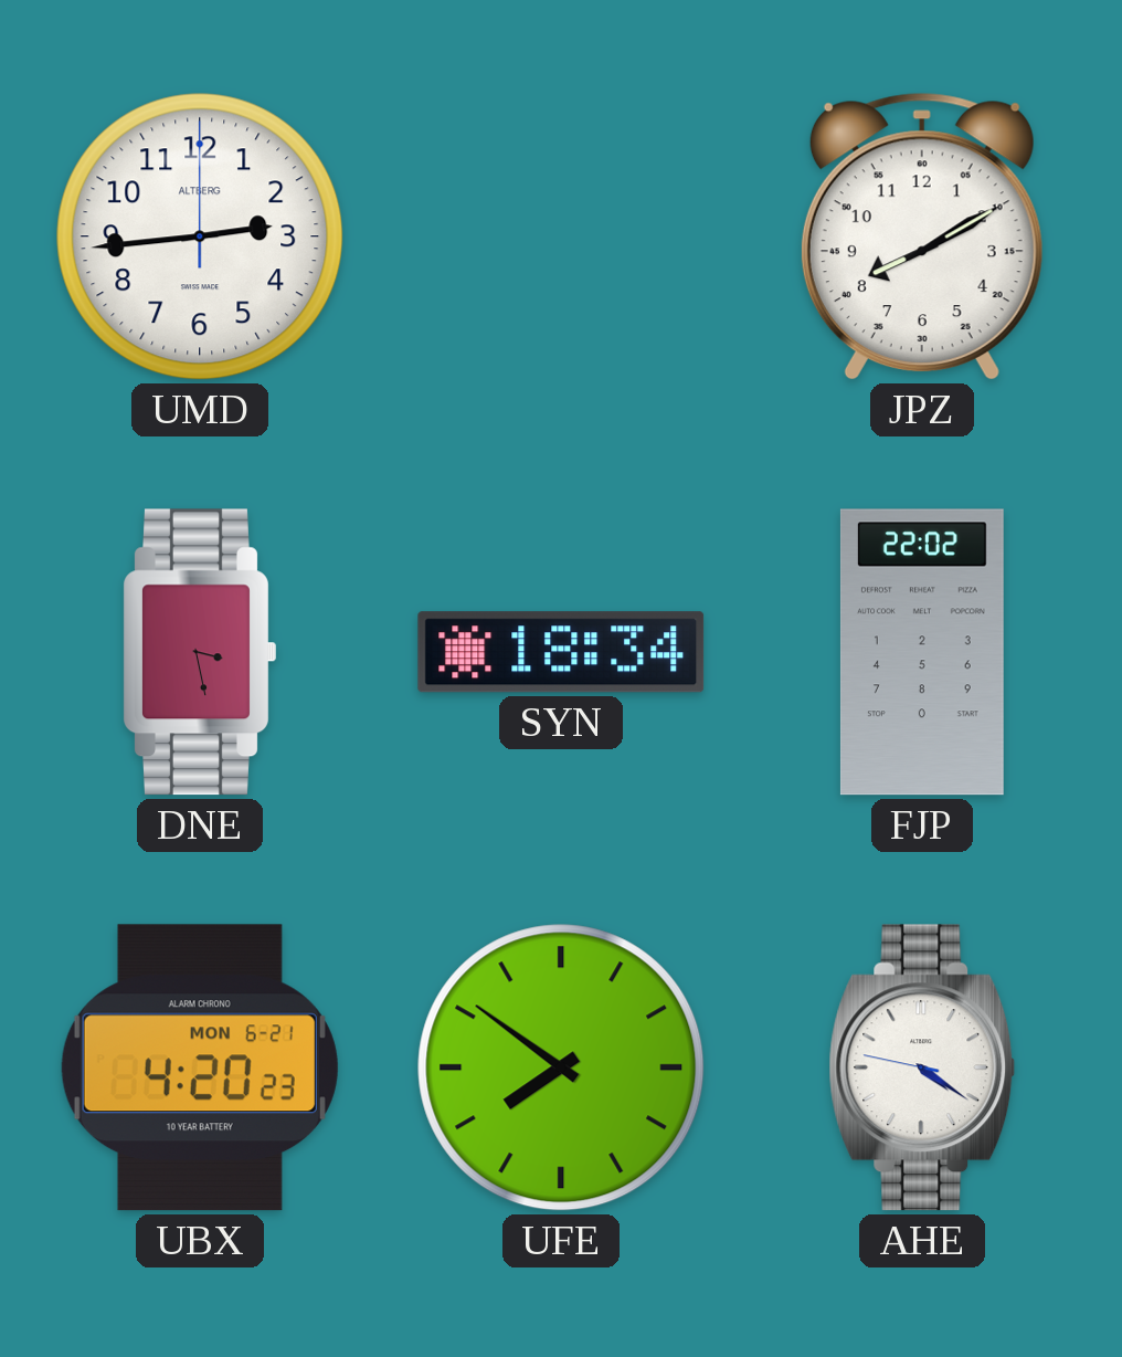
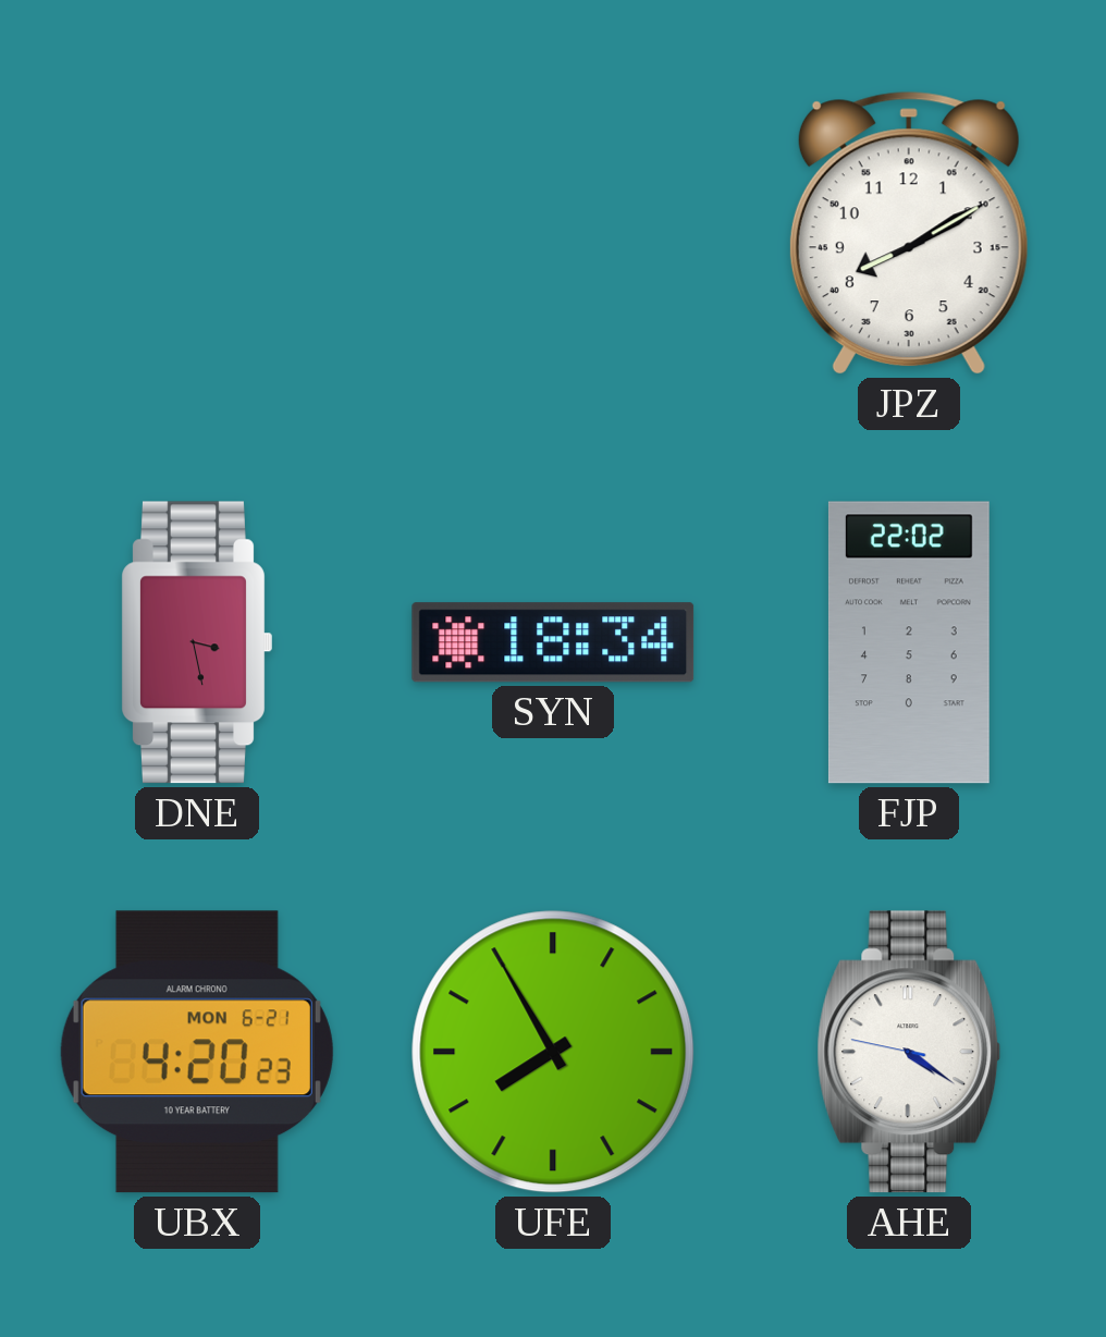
UMD: 2:44 -> none (200, 236)
UFE: 7:51 -> 7:55 (553, 1052)
